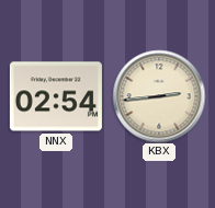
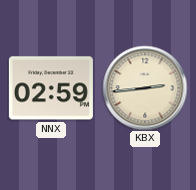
NNX: 02:54 -> 02:59 (51, 88)
